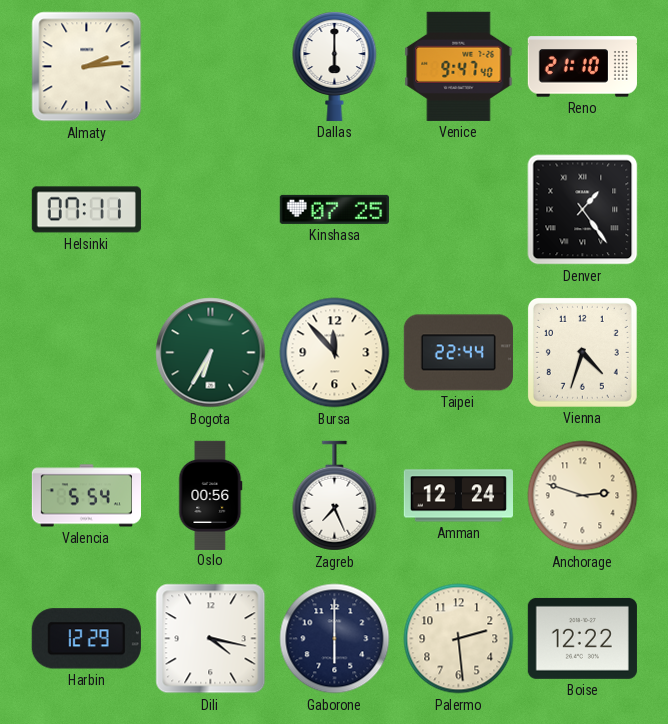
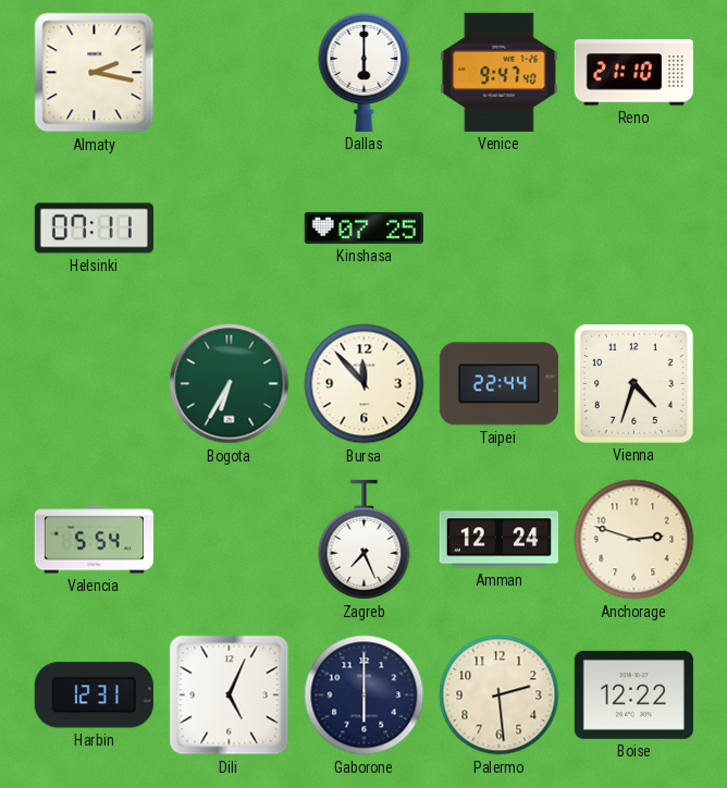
Almaty: 2:14 -> 2:17 (95, 73)
Denver: 1:24 -> none (583, 210)
Oslo: 00:56 -> none (211, 495)
Harbin: 12:29 -> 12:31 (94, 695)
Dili: 4:17 -> 5:04 (230, 695)
